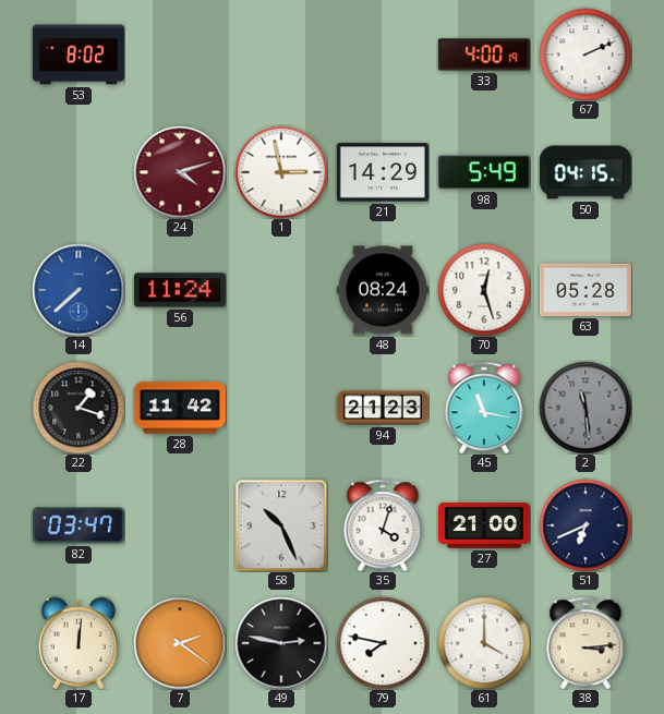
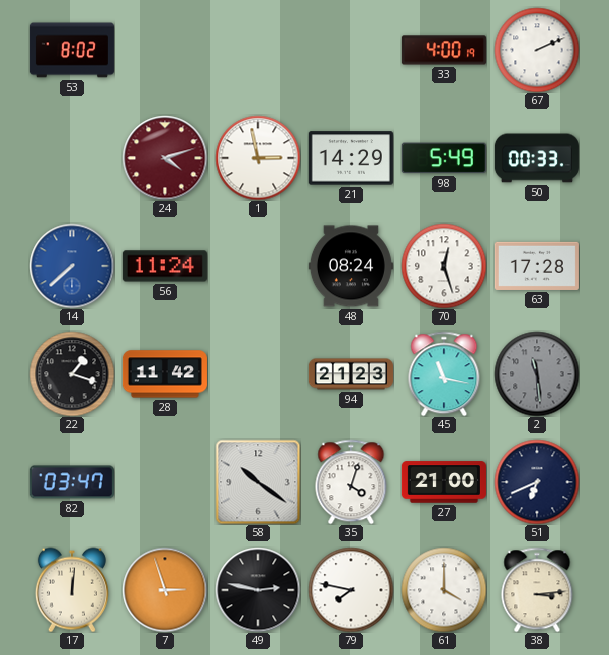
50: 04:15 -> 00:33 (537, 158)
63: 05:28 -> 17:28 (537, 266)
58: 10:26 -> 10:21 (258, 482)
7: 2:21 -> 2:57 (165, 590)
